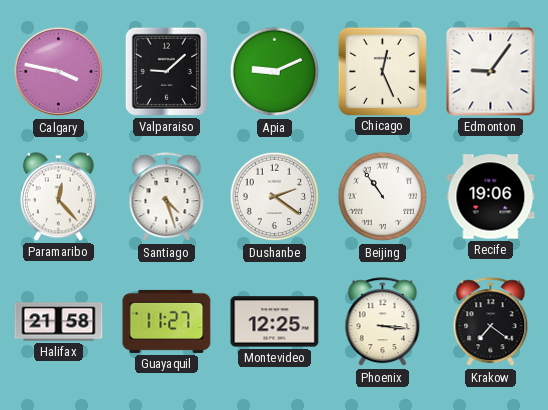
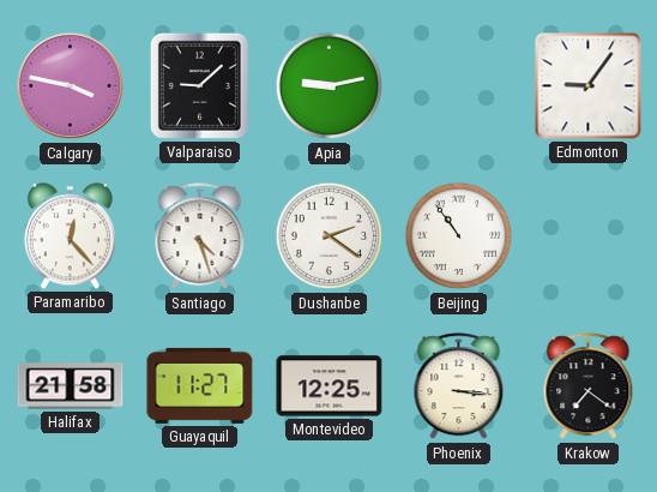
Apia: 9:11 -> 9:13 (330, 86)
Chicago: 12:26 -> none (382, 71)
Recife: 19:06 -> none (491, 197)
